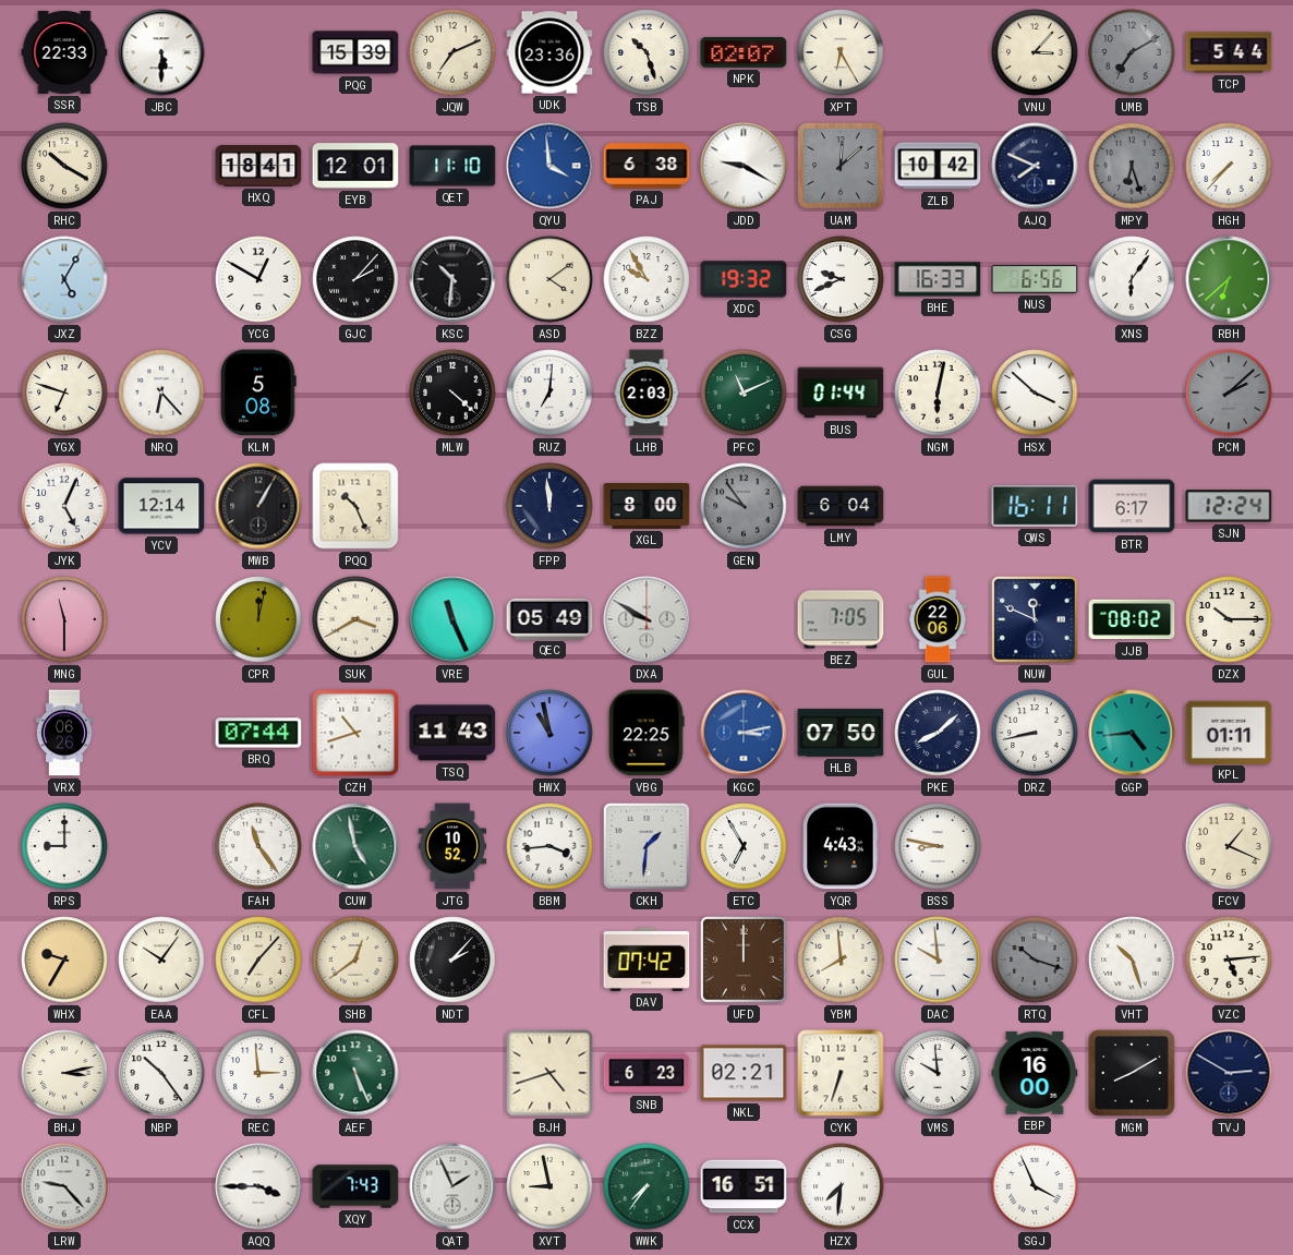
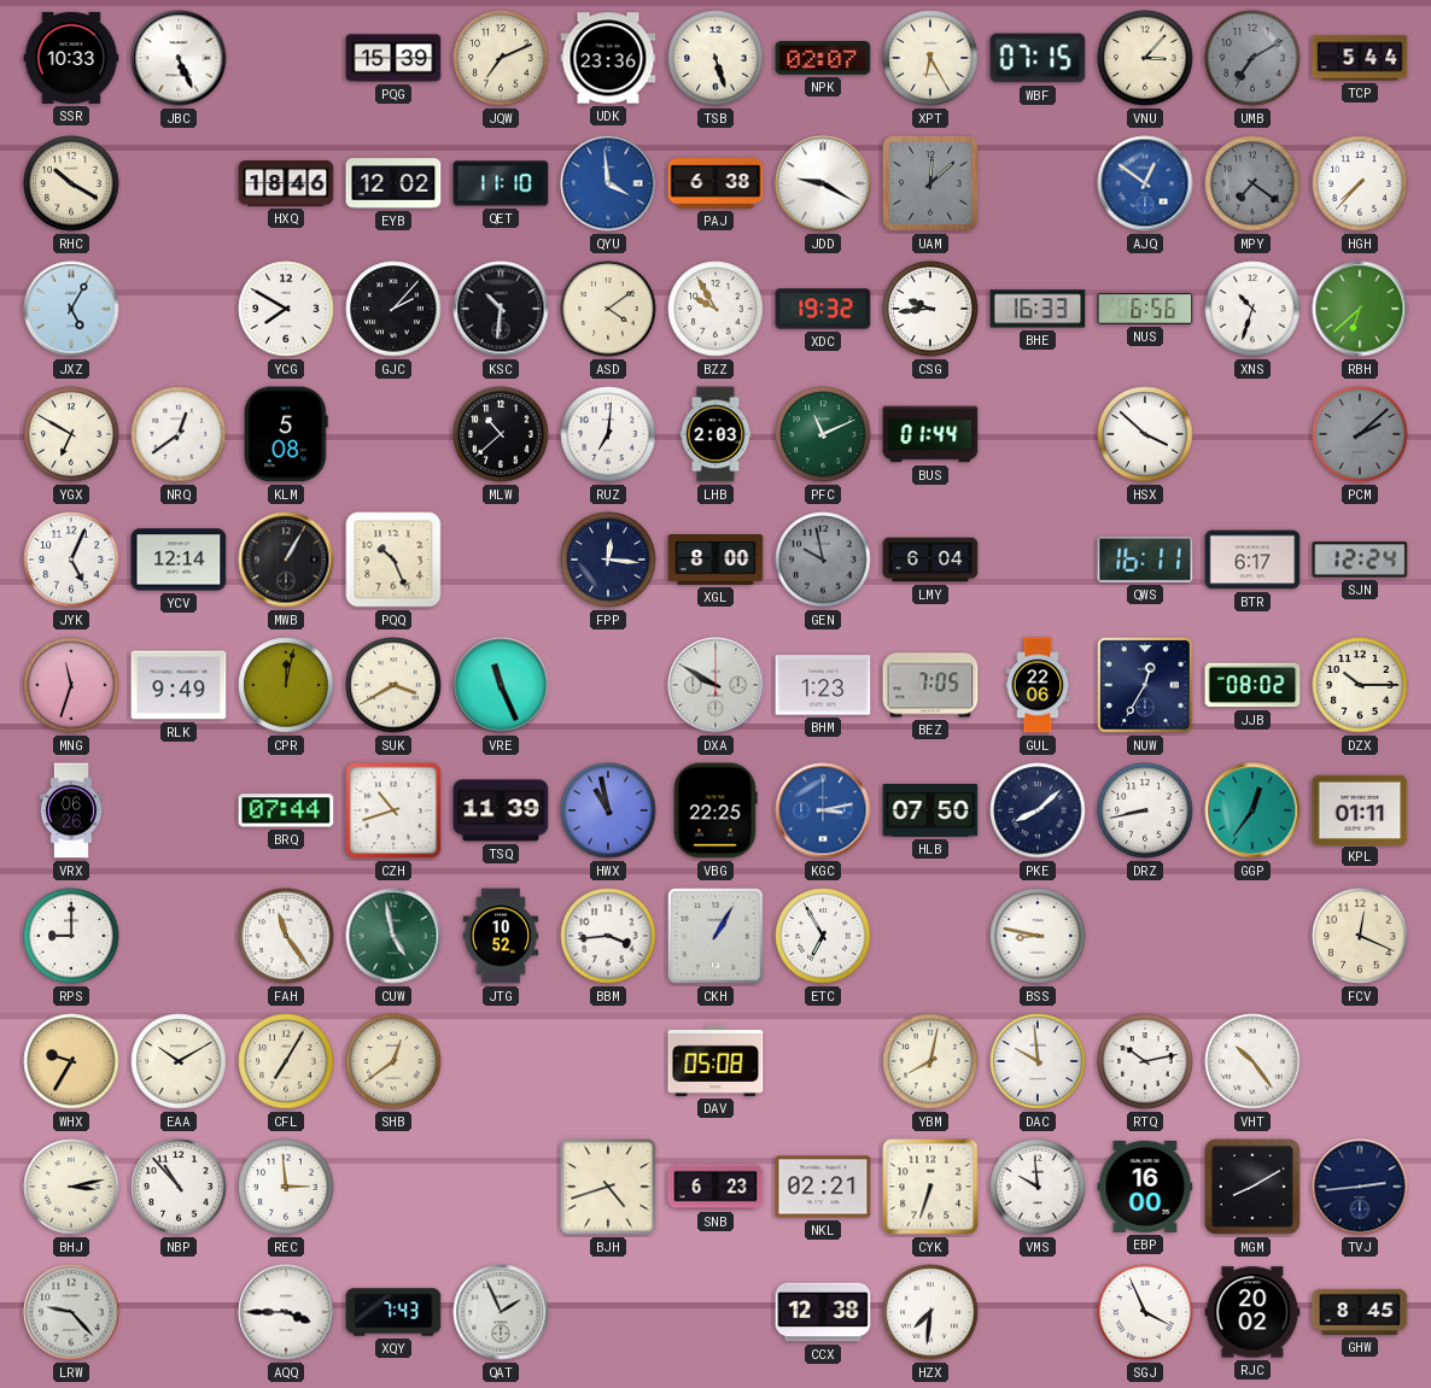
SSR: 22:33 -> 10:33 (71, 58)
JBC: 5:30 -> 5:26 (179, 58)
TSB: 10:27 -> 5:27 (715, 58)
WBF: none -> 07:15 (1038, 58)
HXQ: 18:41 -> 18:46 (286, 185)
EYB: 12:01 -> 12:02 (393, 183)
ZLB: 10:42 -> none (938, 166)
AJQ: 7:49 -> 12:51 (1145, 183)
AJQ dial: navy -> blue (1145, 183)
MPY: 6:27 -> 7:21 (1252, 183)
YCG: 12:50 -> 7:50 (286, 309)
CSG: 9:41 -> 9:44 (930, 309)
XNS: 6:06 -> 10:33 (1252, 309)
YGX: 6:48 -> 6:50 (71, 434)
NRQ: 6:23 -> 12:39 (179, 434)
MLW: 4:22 -> 10:38 (501, 434)
NGM: 6:02 -> none (938, 393)
FPP: 11:59 -> 12:16 (608, 560)
GEN: 9:54 -> 9:58 (823, 560)
MNG: 11:30 -> 11:33 (71, 685)
RLK: none -> 9:49 (179, 685)
QEC: 05:49 -> none (549, 618)
BHM: none -> 1:23 (823, 685)
NUW: 11:49 -> 12:35 (1145, 685)
TSQ: 11:43 -> 11:39 (501, 810)
GGP: 4:44 -> 12:36 (1252, 810)
CKH: 1:31 -> 1:05 (715, 936)
YQR: 4:43 -> none (841, 846)
FCV: 1:19 -> 12:19 (1360, 936)
EAA: 10:06 -> 10:10 (179, 1061)
CFL: 7:07 -> 7:05 (286, 1061)
NDT: 2:07 -> none (452, 960)
DAV: 07:42 -> 05:08 (715, 1061)
UFD: 12:00 -> none (744, 960)
YBM: 7:59 -> 8:02 (930, 1061)
RTQ: 10:18 -> 10:13 (1145, 1061)
RTQ dial: grey -> white (1145, 1061)
VHT: 10:27 -> 10:24 (1252, 1061)
VZC: 5:14 -> none (1229, 960)
NBP: 10:24 -> 10:53 (179, 1187)
AEF: 5:26 -> none (355, 1073)
TVJ: 2:50 -> 2:44 (1360, 1187)
XVT: 8:58 -> none (549, 1186)
WWK: 7:36 -> none (646, 1186)
CCX: 16:51 -> 12:38 (823, 1312)
RJC: none -> 20:02 (1252, 1312)
GHW: none -> 8:45 (1360, 1312)
